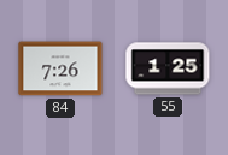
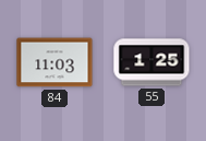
84: 7:26 -> 11:03 (54, 62)
